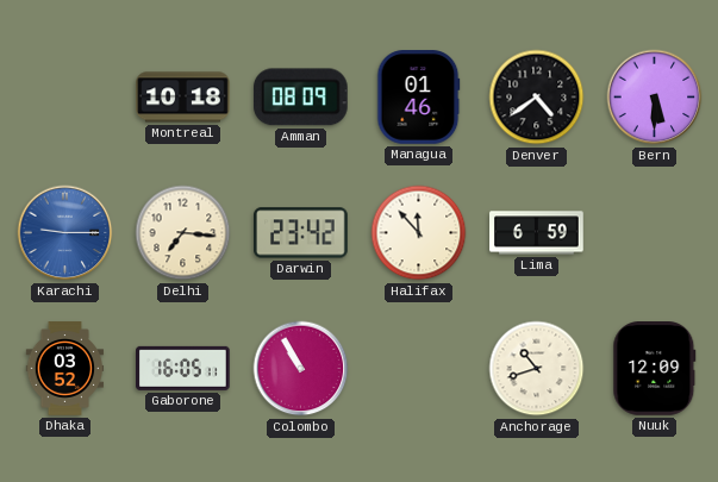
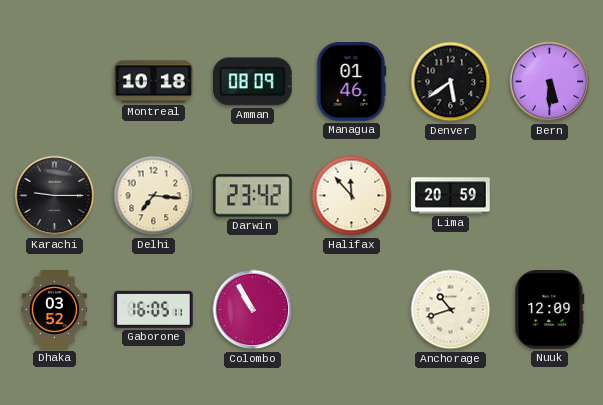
Denver: 4:39 -> 5:39 (451, 82)
Karachi dial: blue -> black (55, 196)
Lima: 6:59 -> 20:59 (451, 196)
